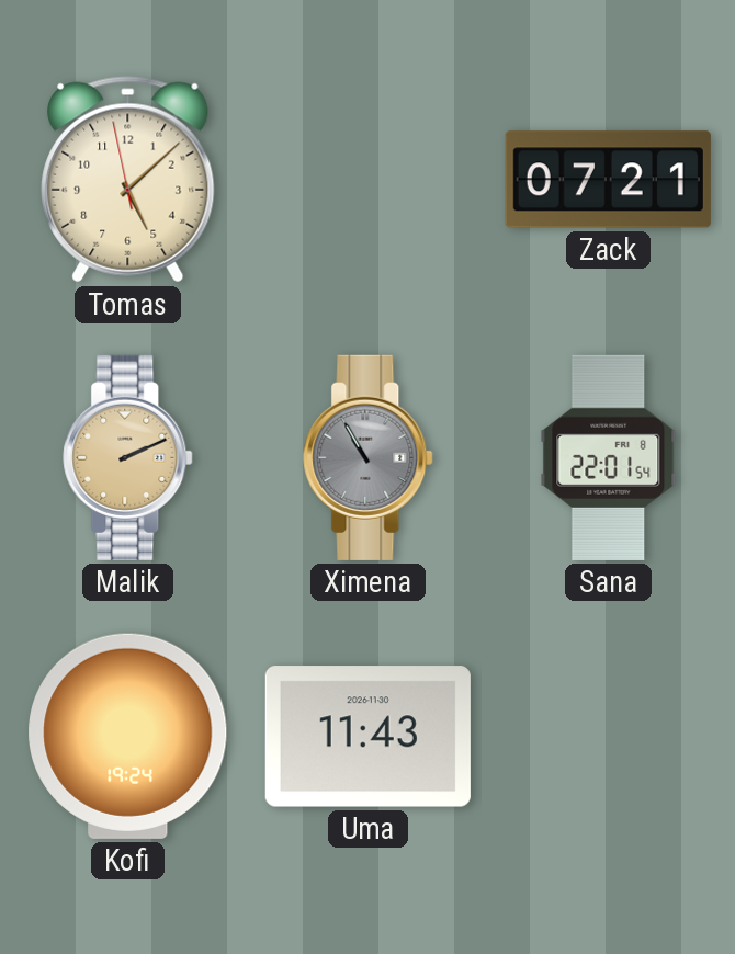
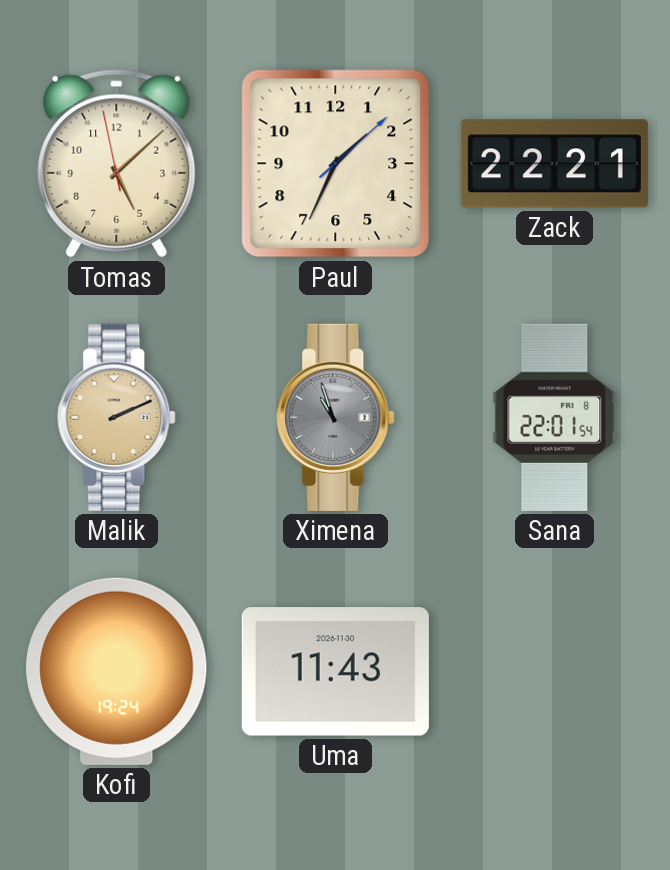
Paul: none -> 1:34 (336, 164)
Zack: 07:21 -> 22:21 (554, 164)
Ximena: 10:55 -> 10:57 (336, 417)
